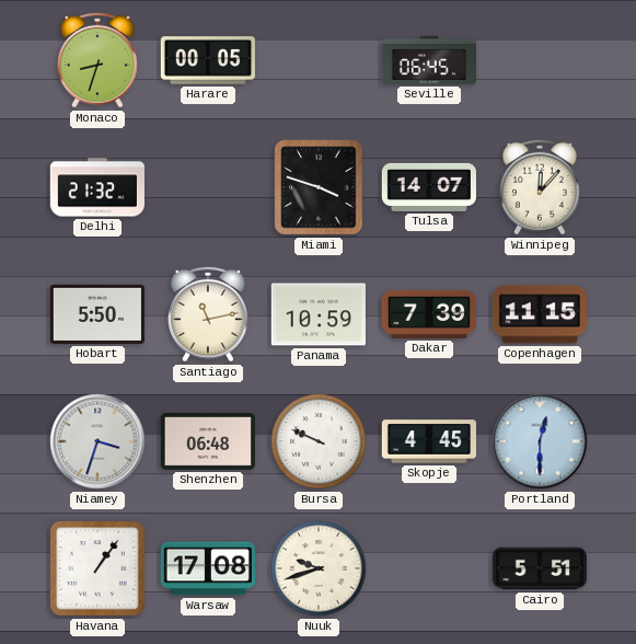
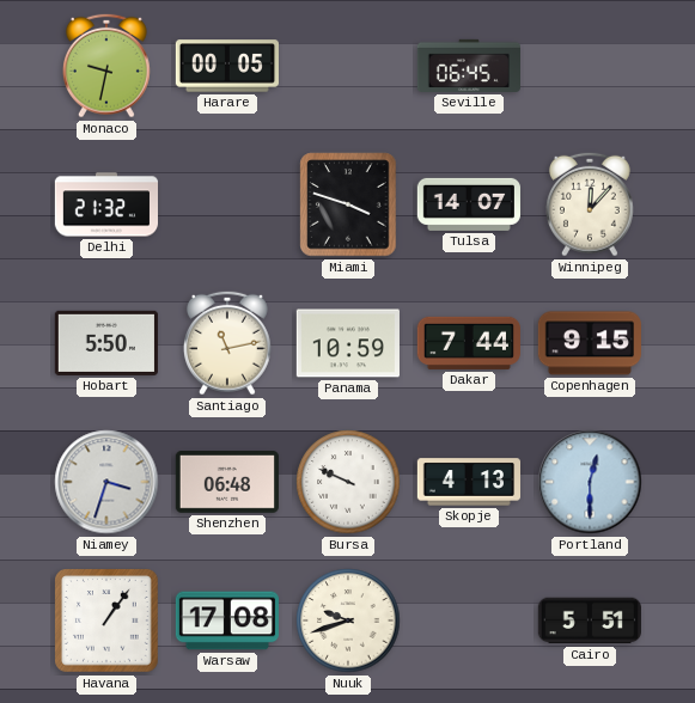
Monaco: 8:33 -> 9:32 (106, 66)
Dakar: 7:39 -> 7:44 (469, 343)
Copenhagen: 11:15 -> 9:15 (590, 343)
Skopje: 4:45 -> 4:13 (468, 482)
